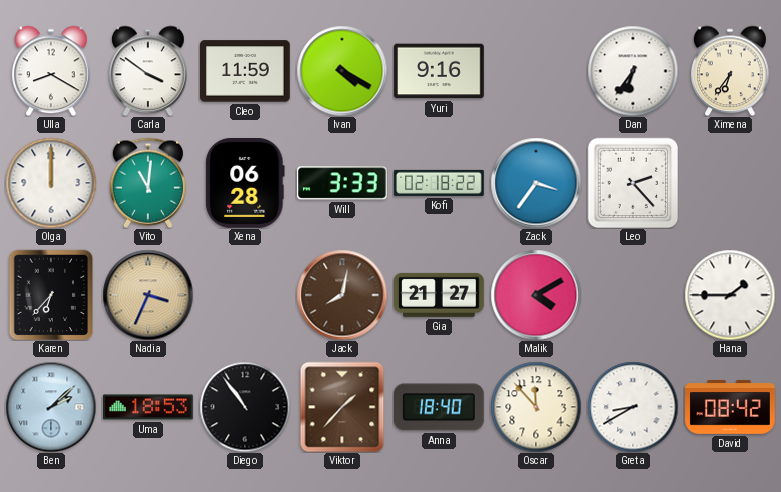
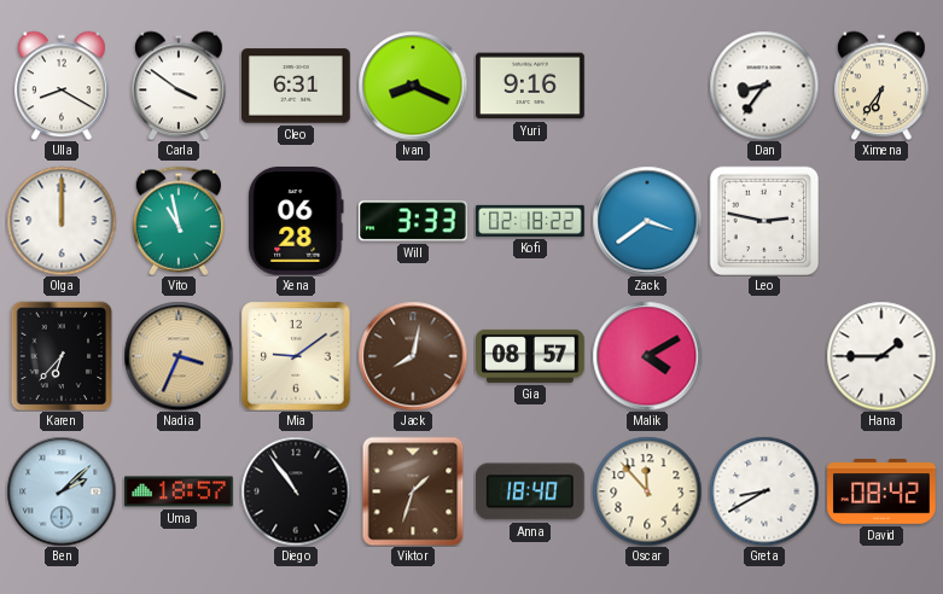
Cleo: 11:59 -> 6:31 (297, 86)
Ivan: 4:20 -> 8:19 (413, 86)
Dan: 6:36 -> 8:36 (764, 86)
Vito: 11:01 -> 10:58 (177, 221)
Zack: 3:36 -> 3:39 (647, 221)
Leo: 2:23 -> 2:47 (764, 221)
Mia: none -> 9:09 (296, 356)
Gia: 21:27 -> 08:57 (531, 356)
Uma: 18:53 -> 18:57 (179, 491)
Viktor: 1:37 -> 1:33 (413, 491)
